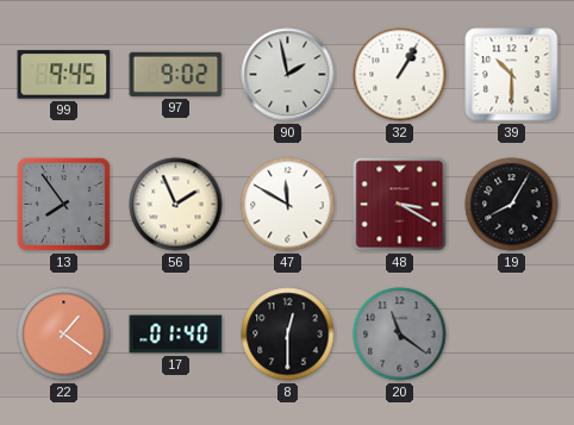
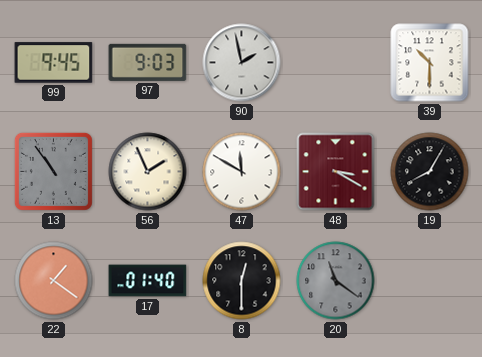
97: 9:02 -> 9:03 (148, 62)
32: 1:05 -> none (400, 75)
13: 7:54 -> 10:54 (53, 171)
